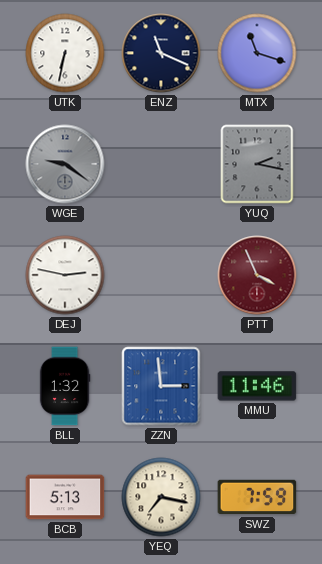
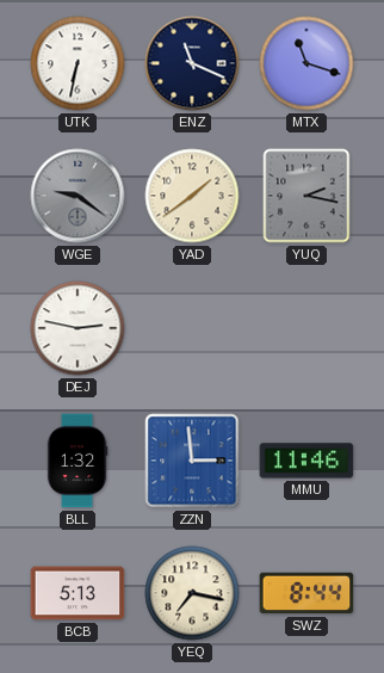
YAD: none -> 1:39 (192, 196)
PTT: 3:56 -> none (257, 275)
SWZ: 7:59 -> 8:44 (306, 593)
